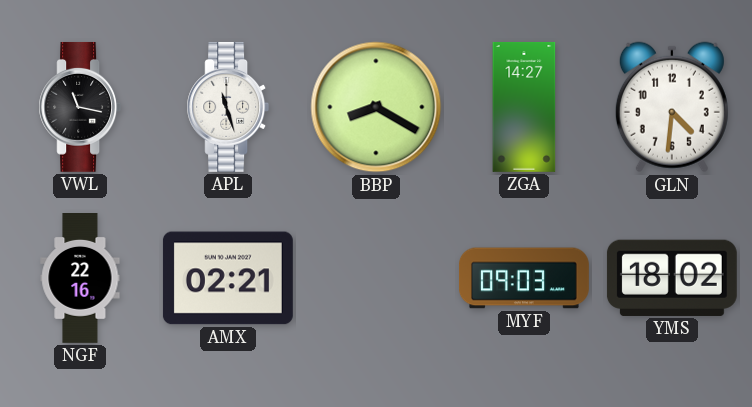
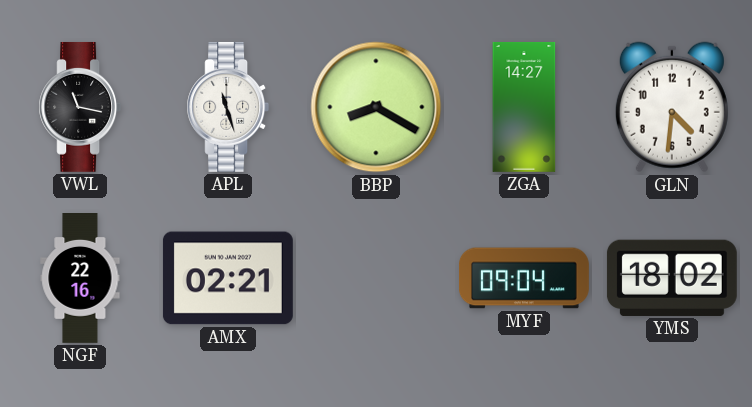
MYF: 09:03 -> 09:04 (525, 278)
